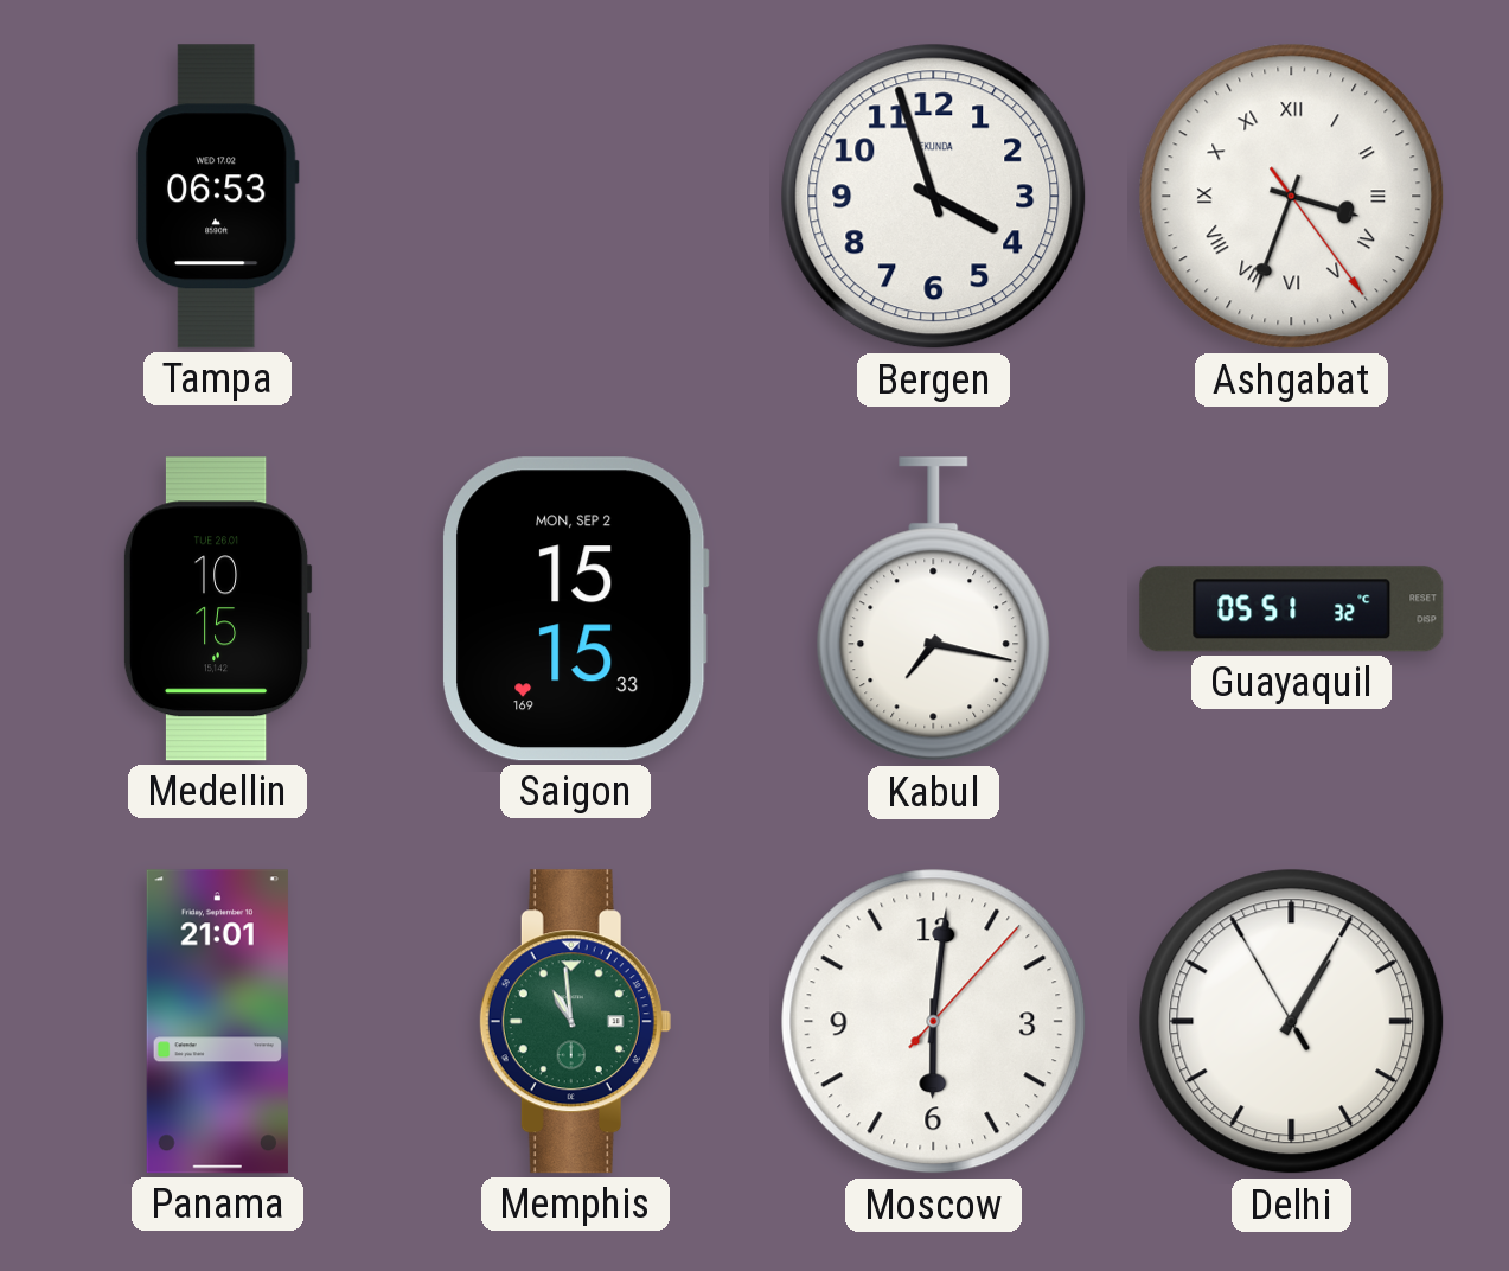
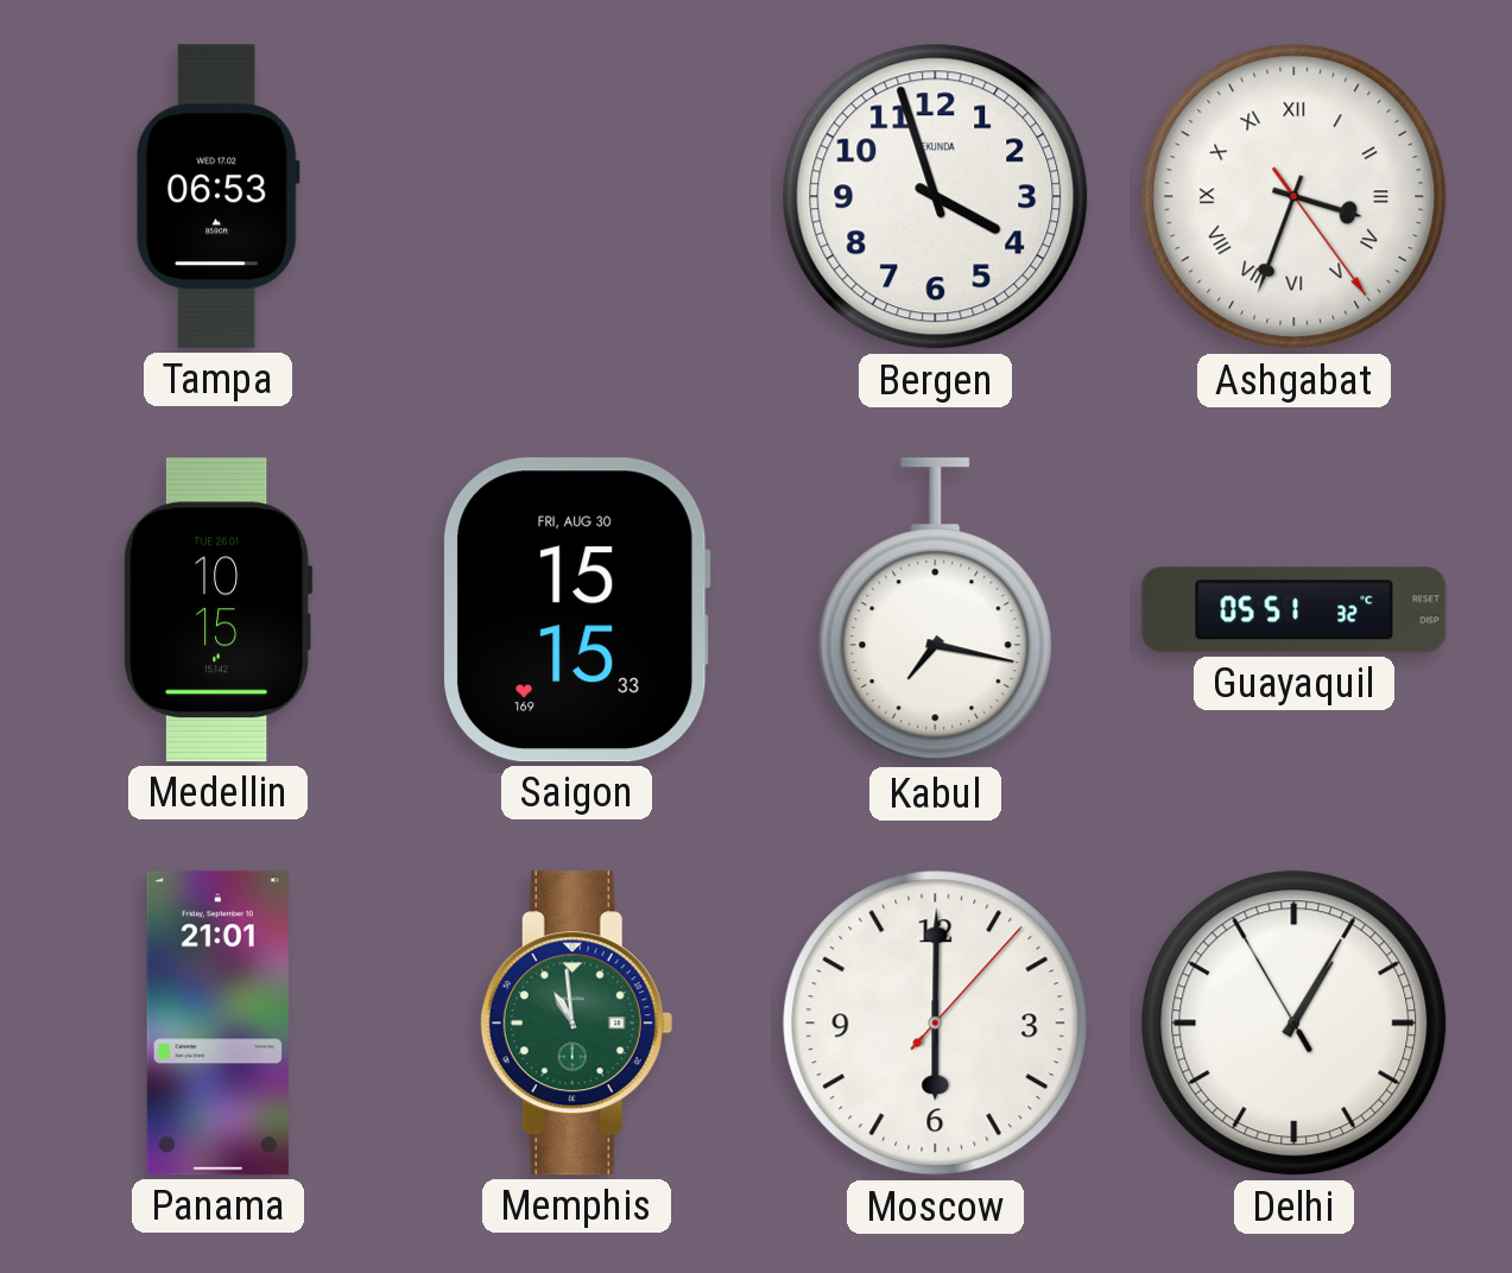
Saigon date: MON, SEP 2 -> FRI, AUG 30 (577, 610)
Moscow: 6:01 -> 6:00 (936, 1024)
